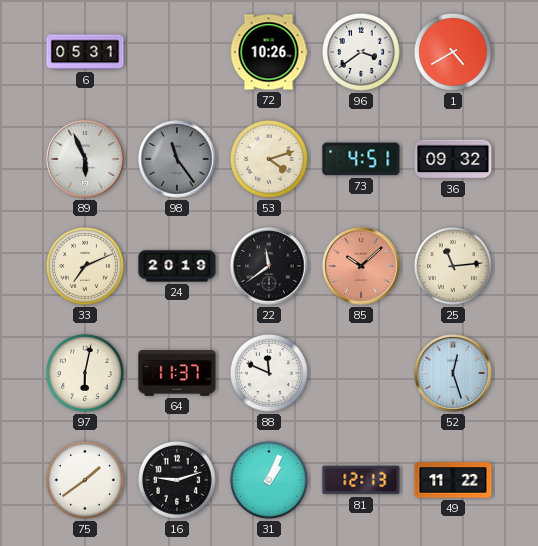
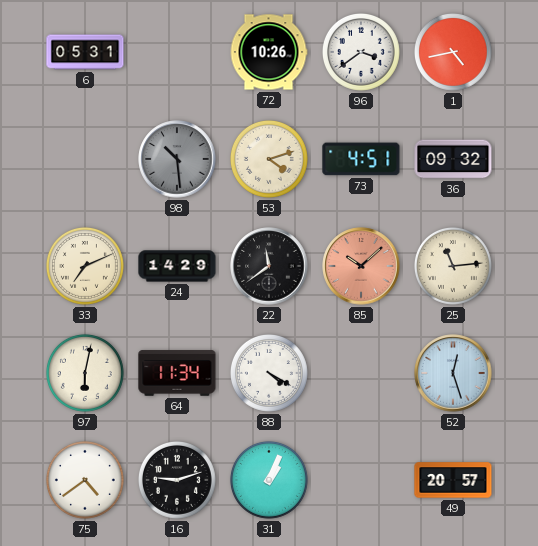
1: 4:40 -> 4:43 (453, 52)
89: 5:56 -> none (85, 159)
98: 11:24 -> 10:29 (177, 159)
24: 20:19 -> 14:29 (177, 266)
64: 11:37 -> 11:34 (177, 373)
88: 11:49 -> 4:20 (269, 373)
75: 1:39 -> 4:39 (85, 480)
81: 12:13 -> none (361, 480)
49: 11:22 -> 20:57 (453, 480)
